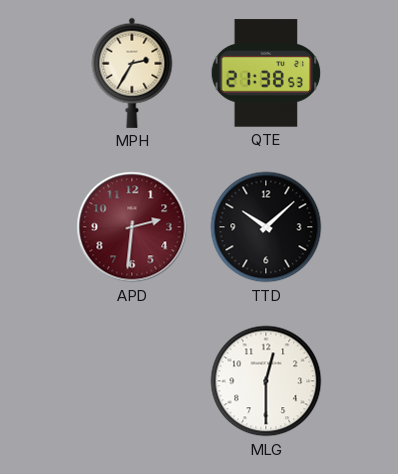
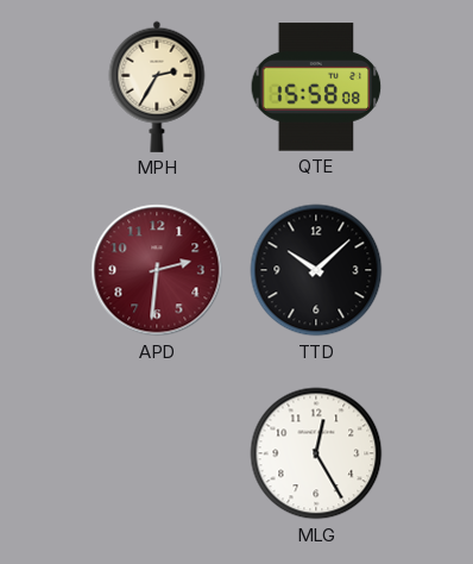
QTE: 21:38 -> 15:58 (316, 87)
MLG: 12:30 -> 12:25 (316, 453)
